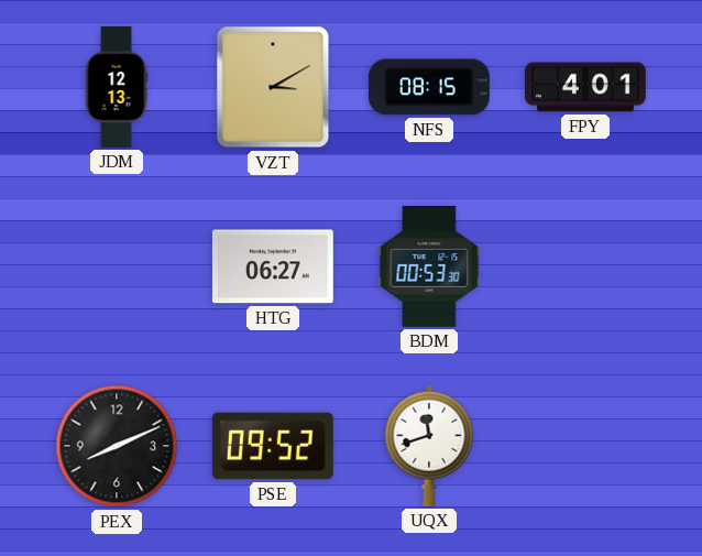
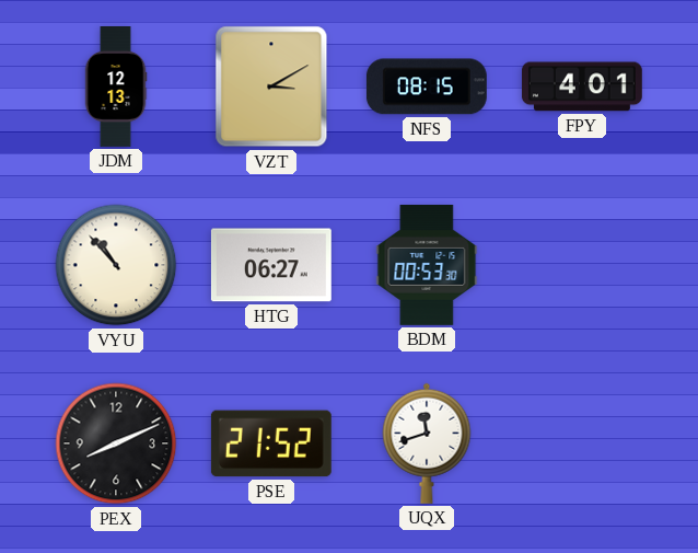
VYU: none -> 10:53 (116, 265)
PSE: 09:52 -> 21:52 (271, 443)
